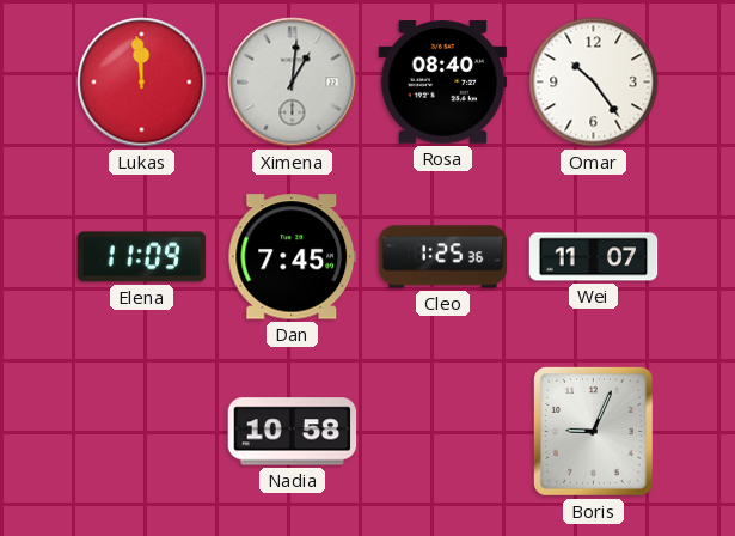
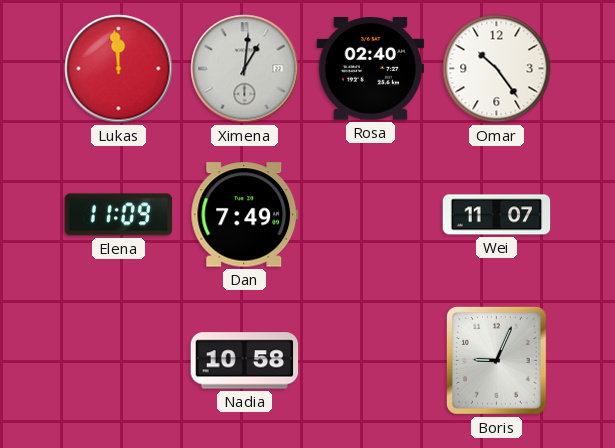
Rosa: 08:40 -> 02:40 (371, 69)
Dan: 7:45 -> 7:49 (245, 215)
Cleo: 1:25 -> none (443, 257)
